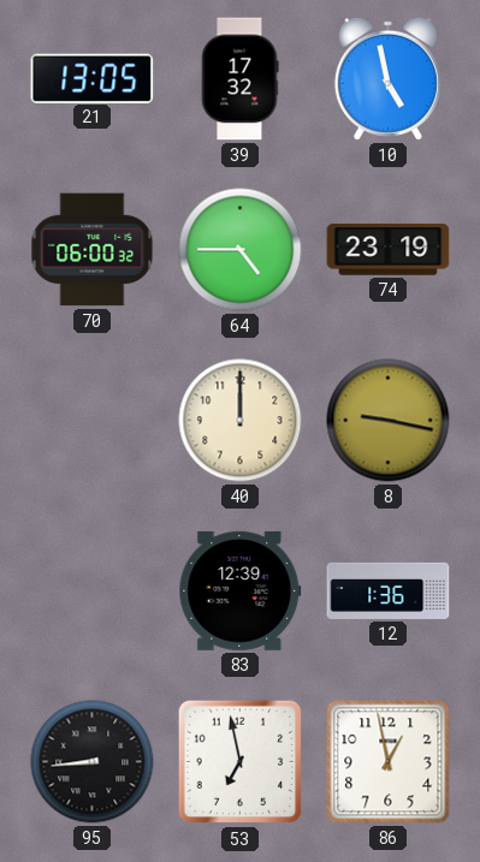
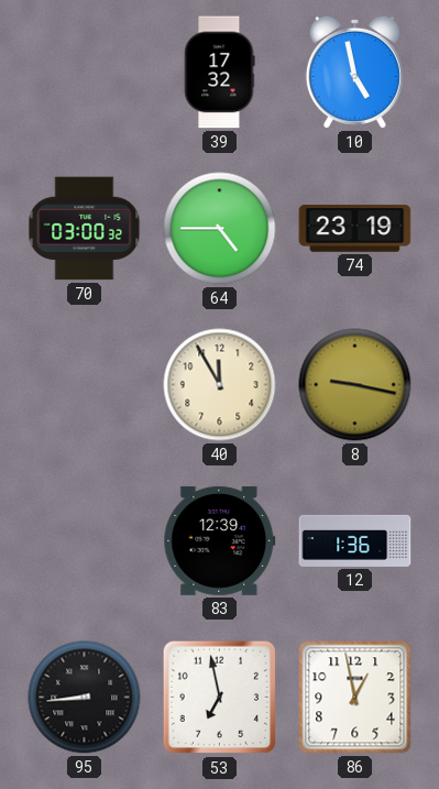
21: 13:05 -> none (93, 78)
70: 06:00 -> 03:00 (85, 229)
40: 12:00 -> 11:55 (220, 385)
